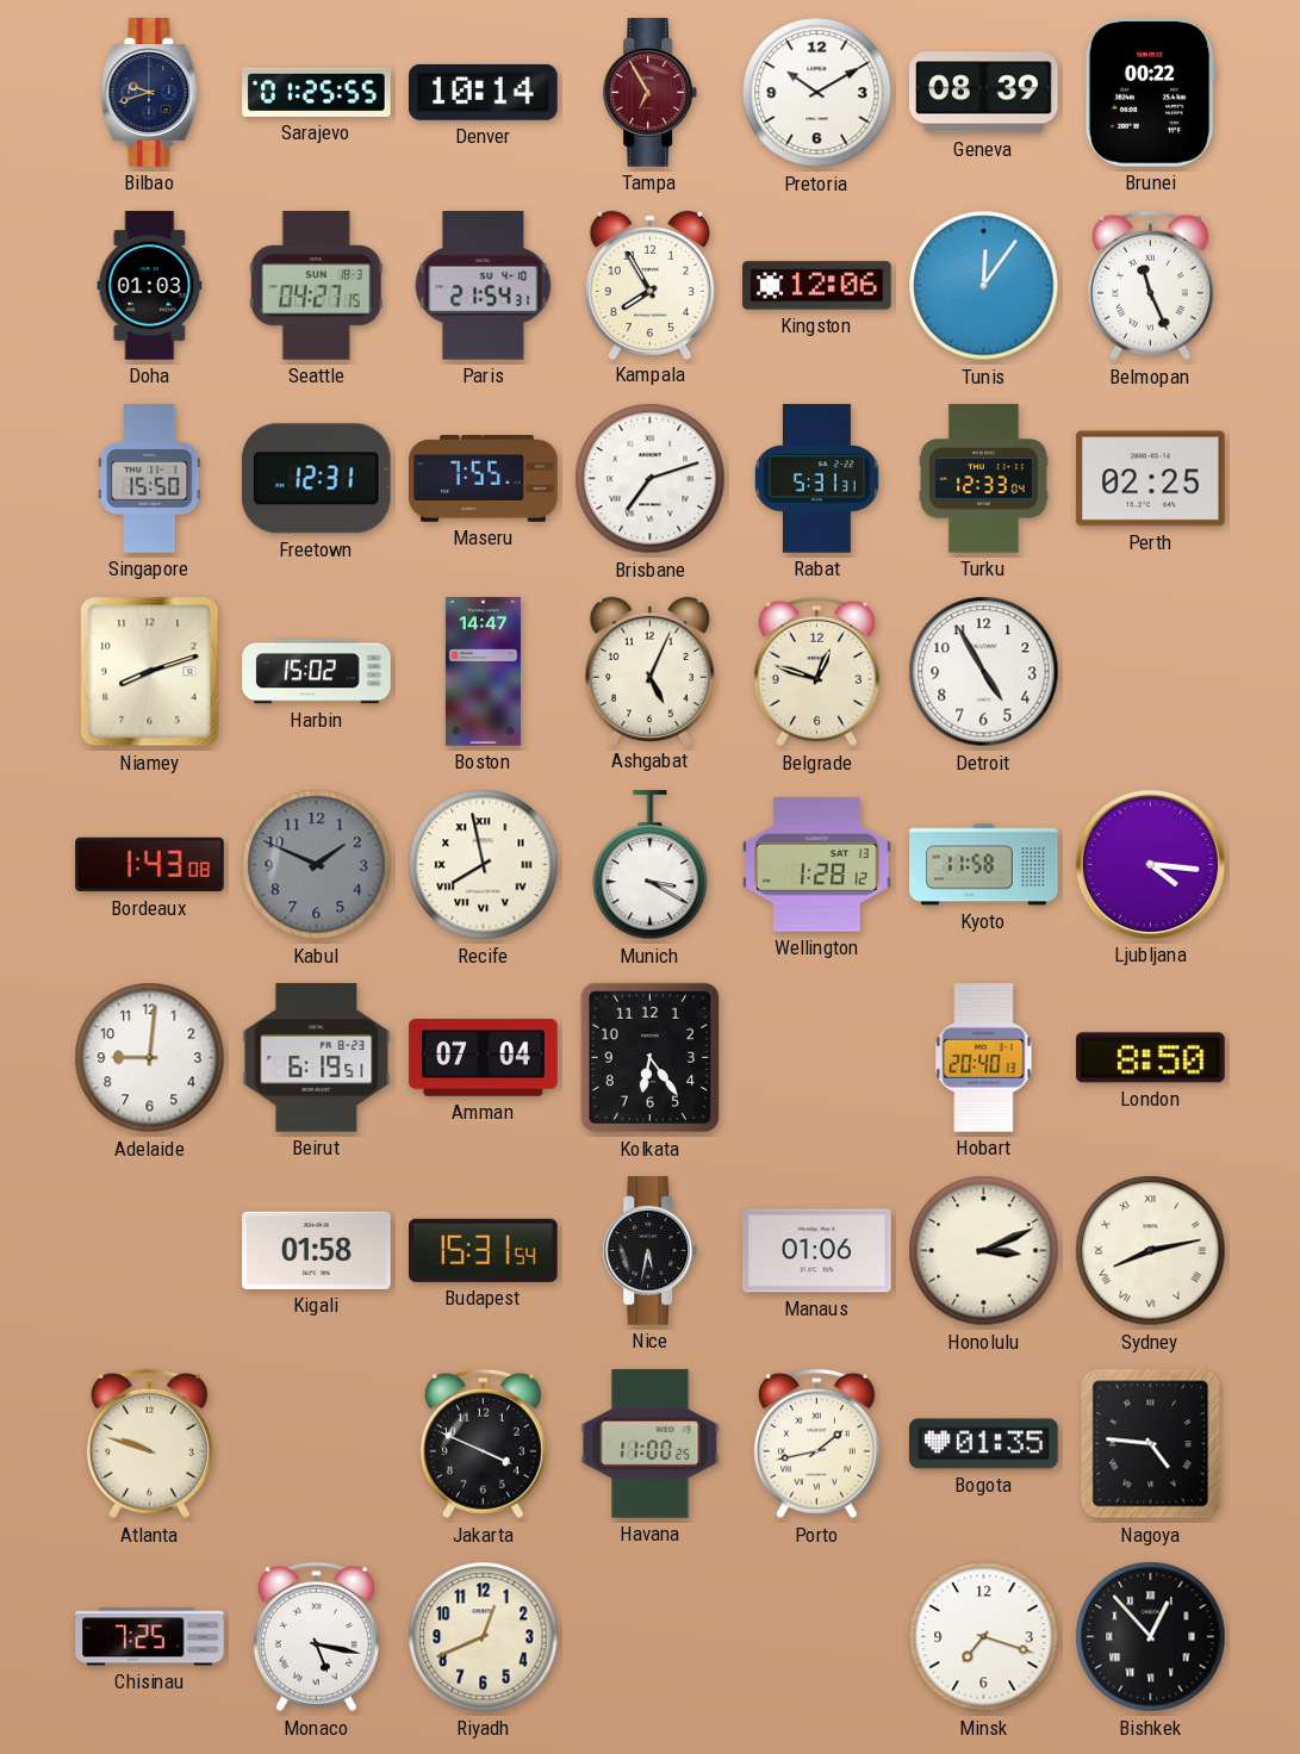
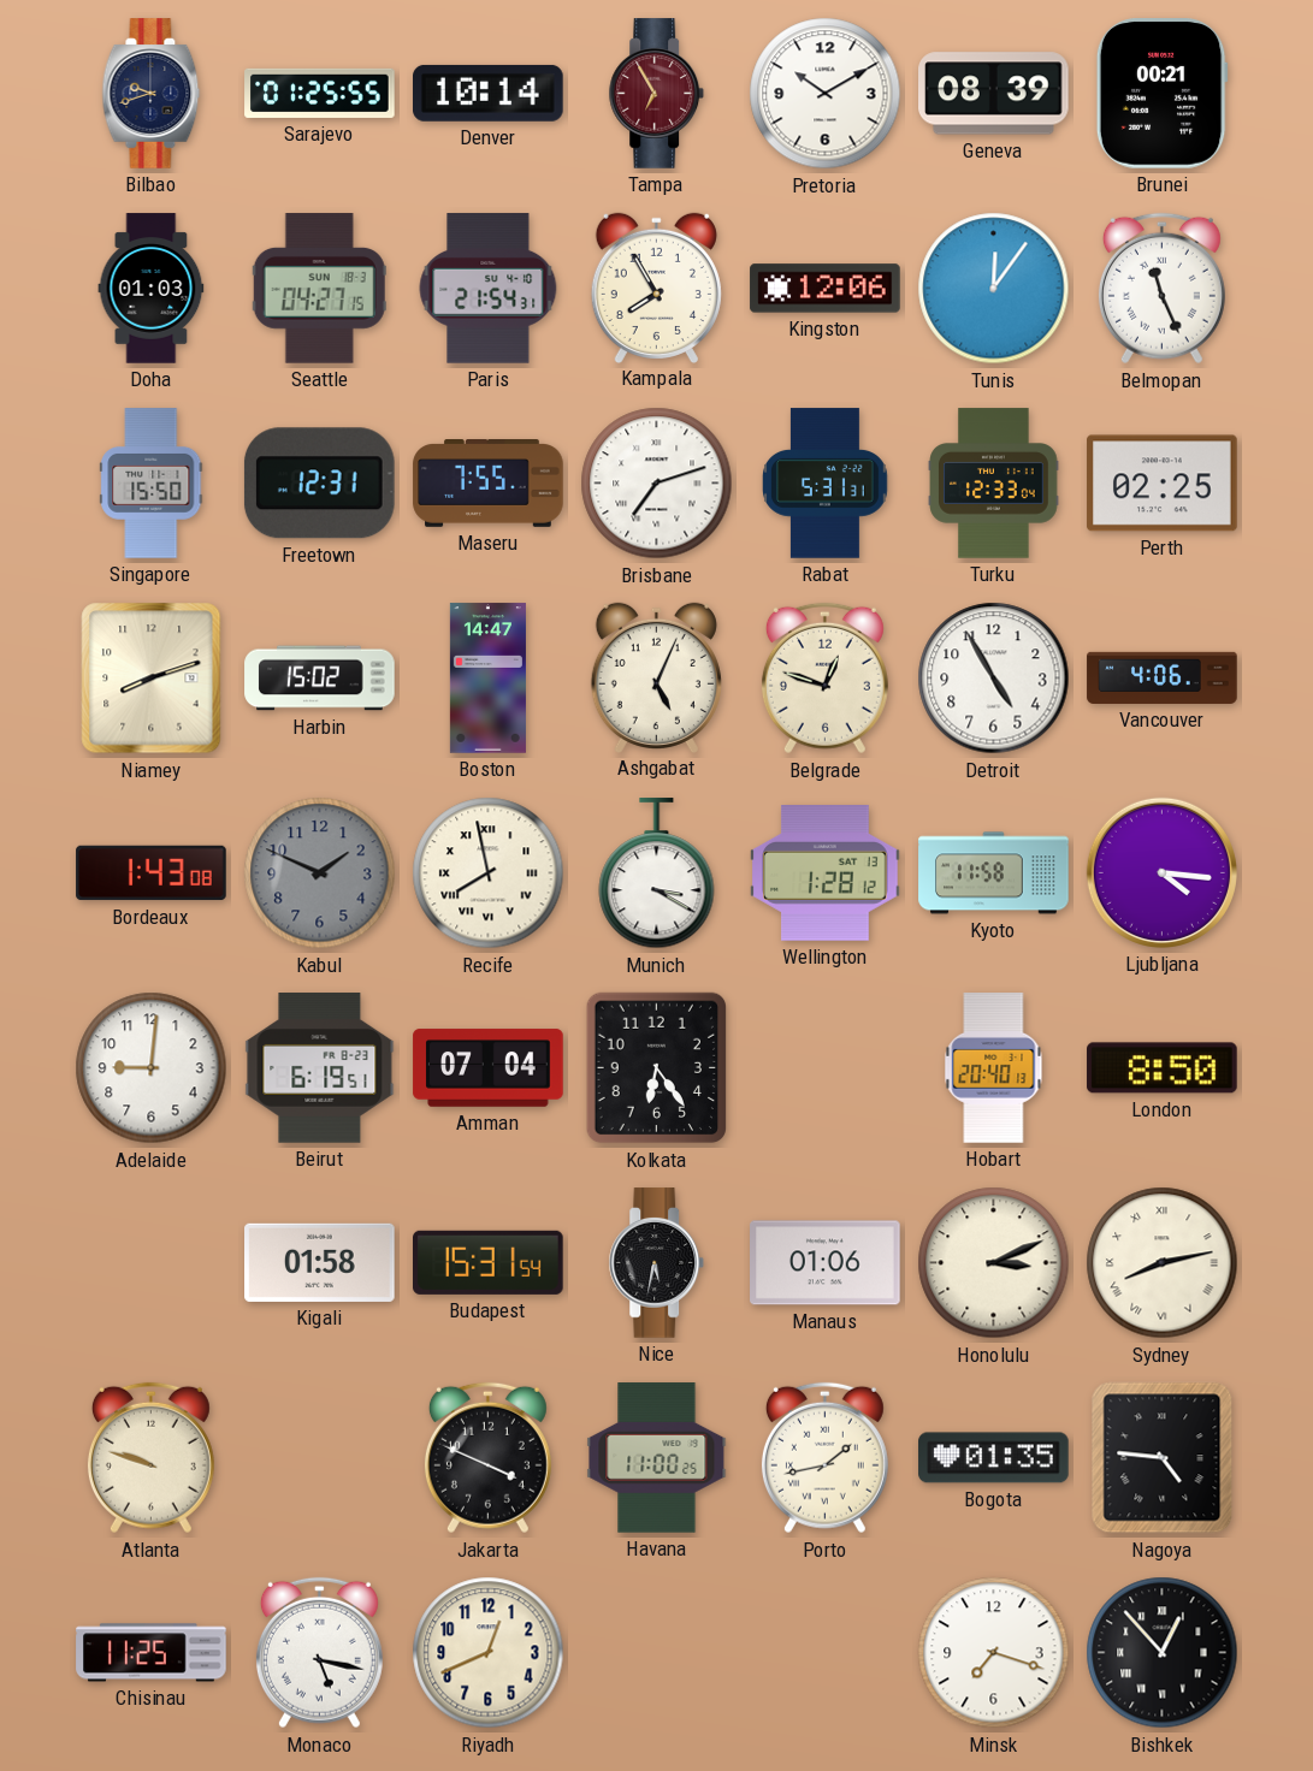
Brunei: 00:22 -> 00:21 (1161, 94)
Vancouver: none -> 4:06 (1163, 677)
Chisinau: 7:25 -> 11:25 (152, 1653)
